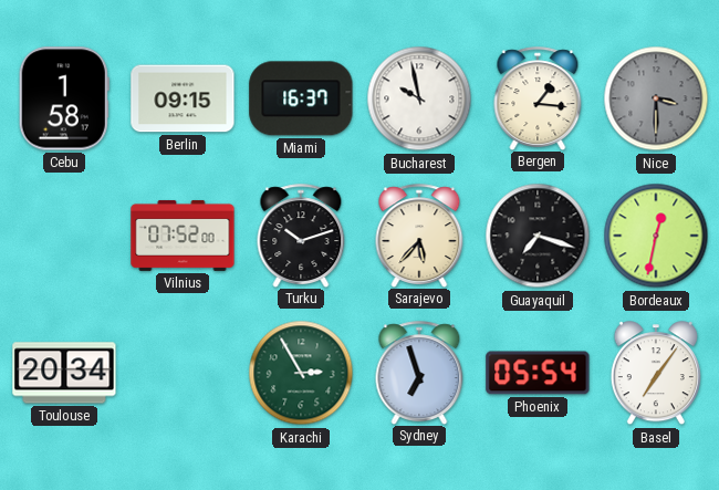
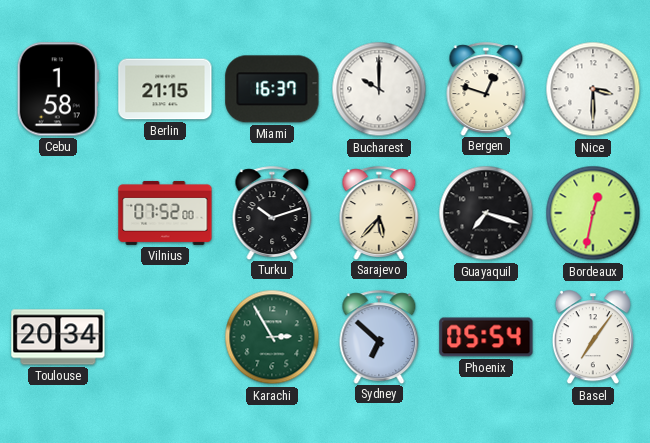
Berlin: 09:15 -> 21:15 (165, 89)
Bucharest: 9:58 -> 10:00 (379, 89)
Bergen: 1:16 -> 12:48 (486, 89)
Nice dial: grey -> white (593, 89)
Sydney: 6:57 -> 6:52 (379, 337)
